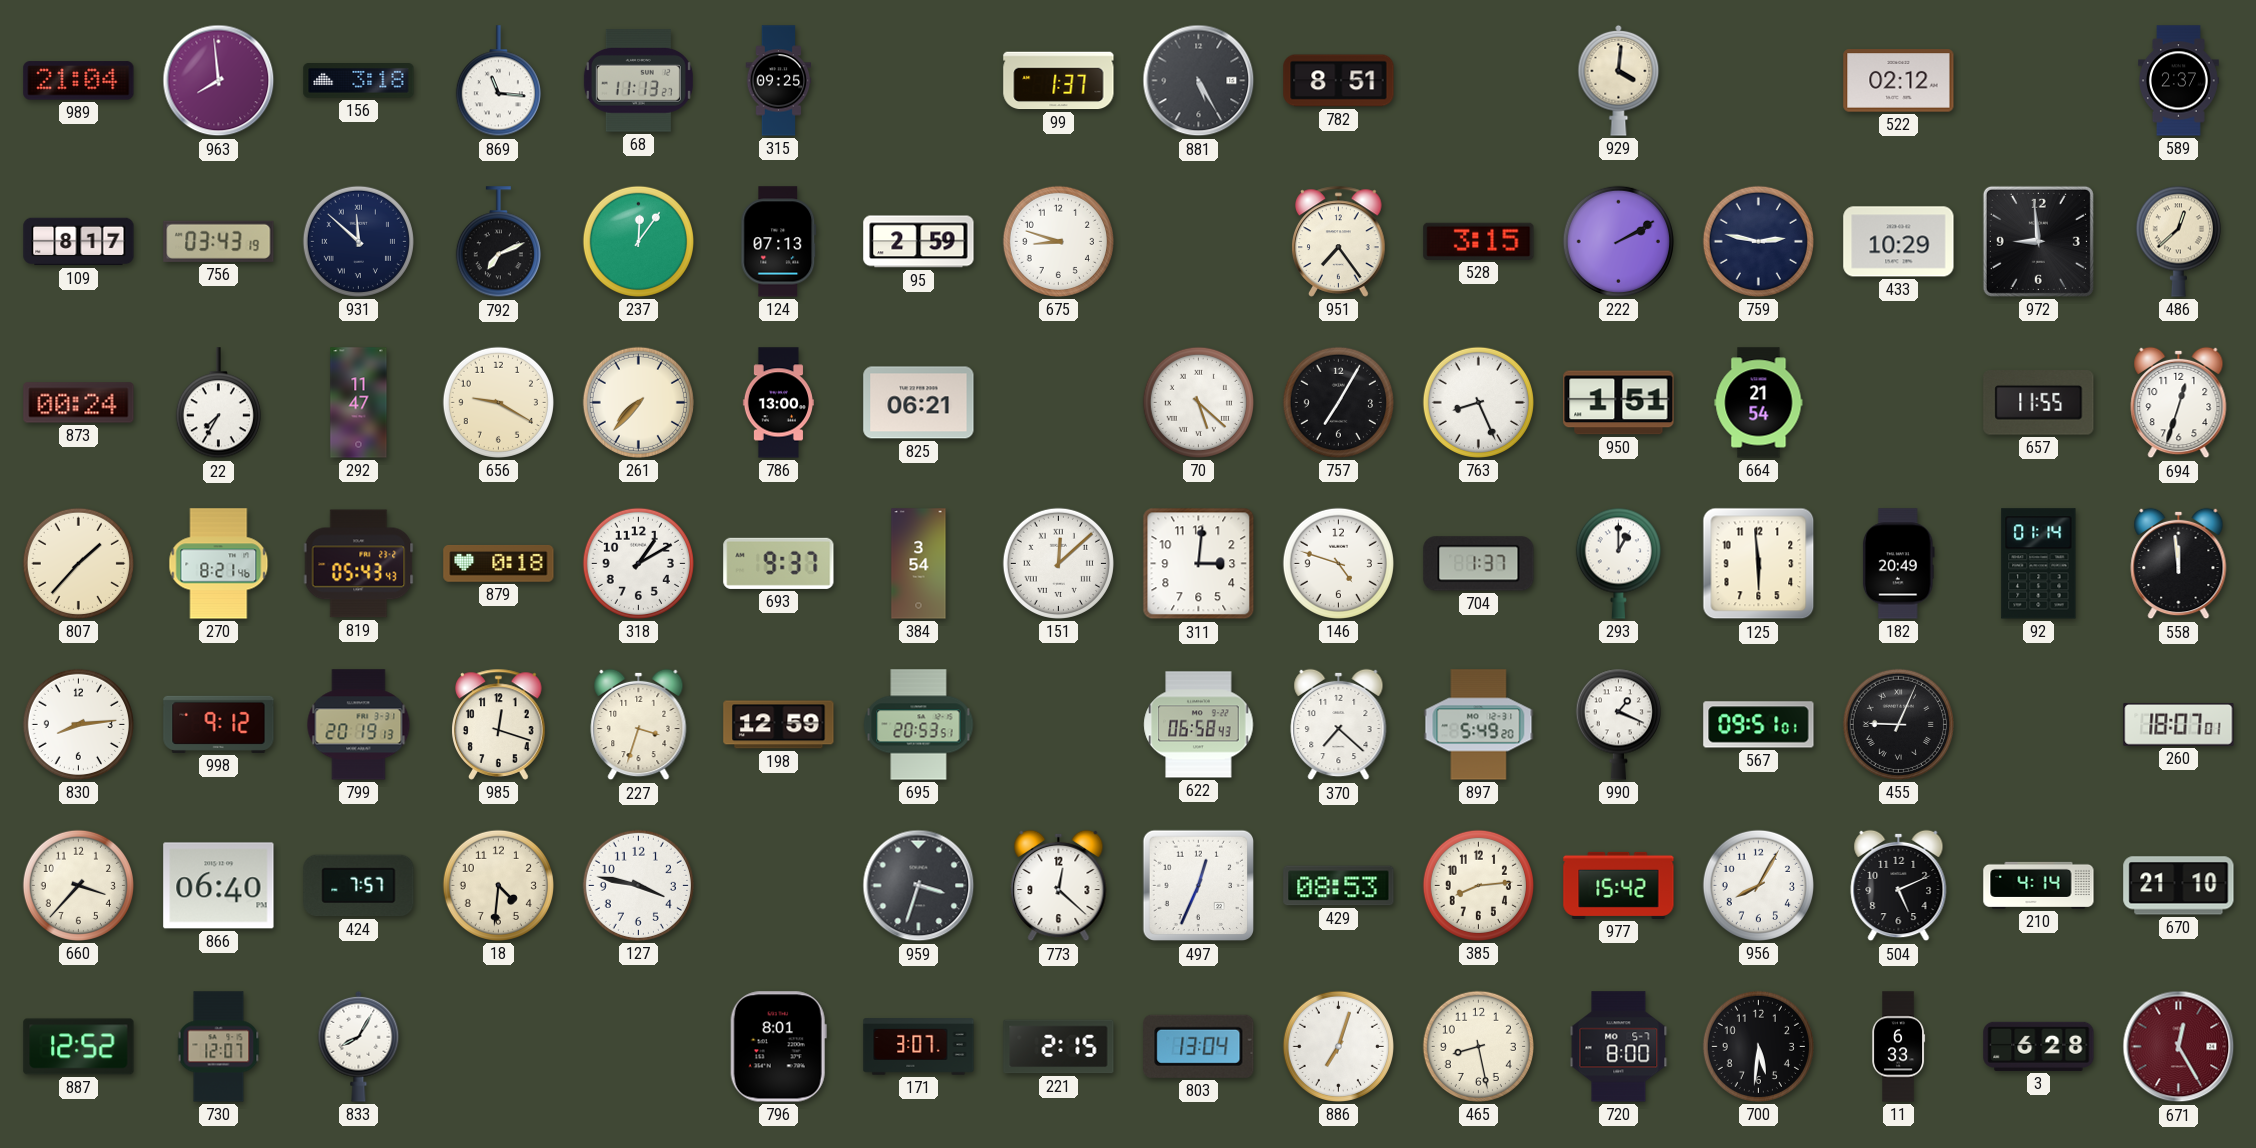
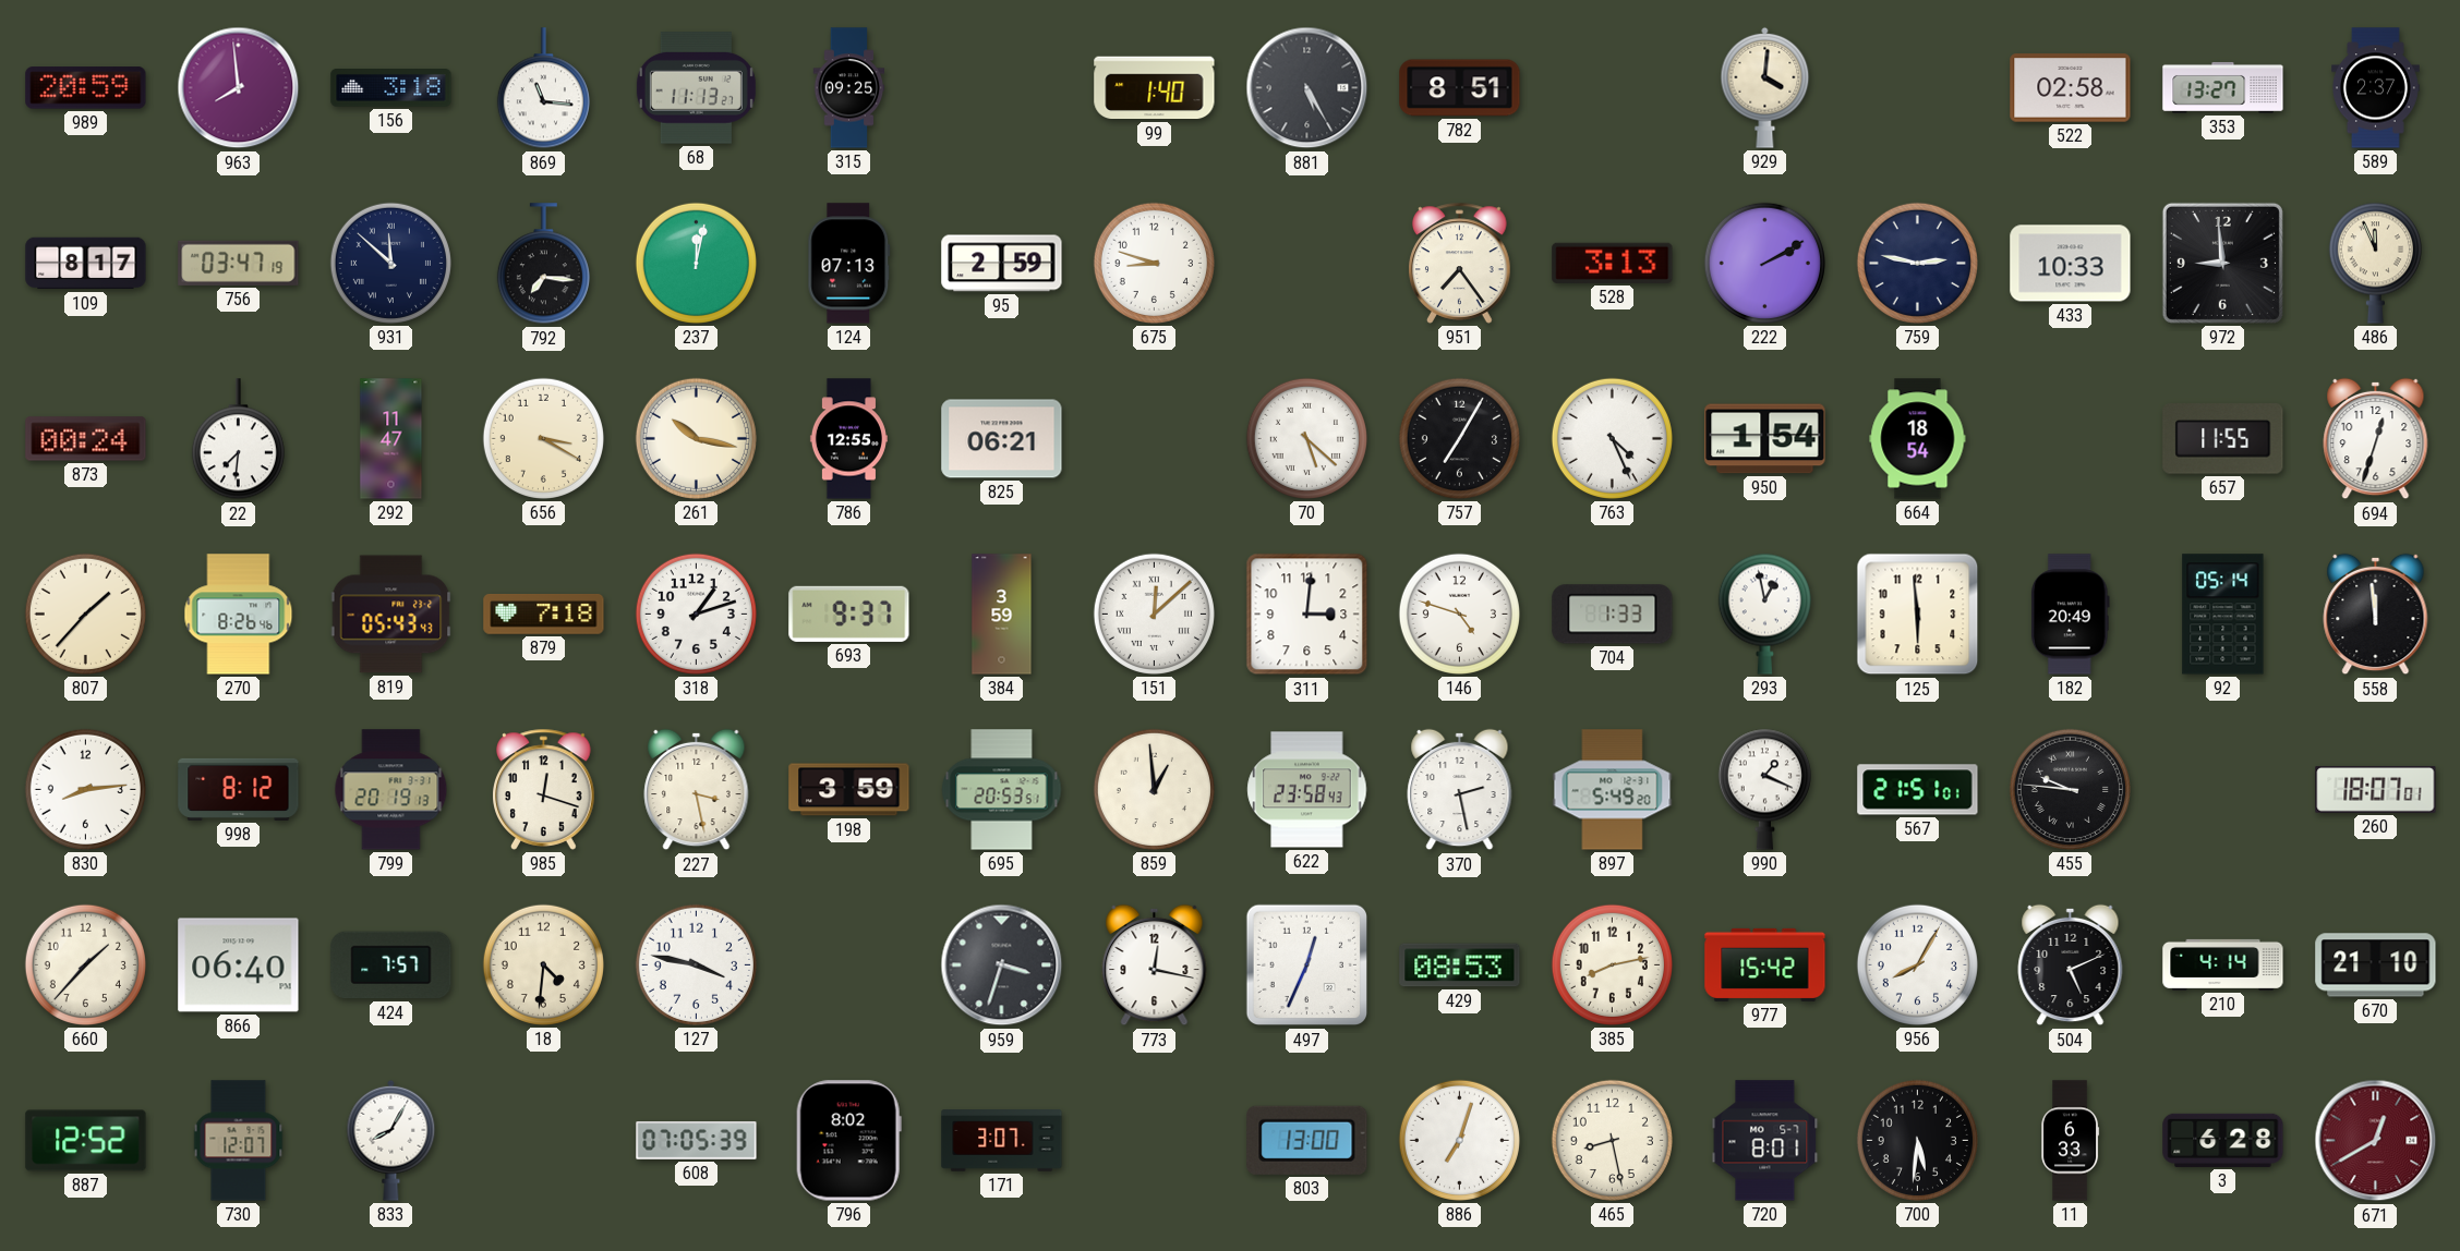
989: 21:04 -> 20:59 (86, 88)
99: 1:37 -> 1:40 (1155, 88)
522: 02:12 -> 02:58 (2071, 88)
353: none -> 13:27 (2223, 87)
756: 03:43 -> 03:47 (239, 263)
792: 7:11 -> 7:16 (543, 264)
237: 12:06 -> 12:02 (696, 263)
528: 3:15 -> 3:13 (1613, 263)
433: 10:29 -> 10:33 (2071, 264)
486: 12:38 -> 11:56 (2375, 263)
22: 7:35 -> 7:31 (238, 439)
656: 9:20 -> 3:20 (543, 438)
261: 7:37 -> 10:17 (696, 438)
786: 13:00 -> 12:55 (848, 439)
763: 8:26 -> 4:26 (1612, 438)
950: 1:51 -> 1:54 (1765, 439)
664: 21:54 -> 18:54 (1918, 439)
270: 8:21 -> 8:26 (239, 615)
879: 0:18 -> 7:18 (544, 615)
318: 1:10 -> 1:12 (696, 614)
384: 3:54 -> 3:59 (1002, 615)
704: 1:37 -> 1:33 (1613, 615)
293: 1:00 -> 12:58 (1764, 614)
92: 01:14 -> 05:14 (2223, 615)
998: 9:12 -> 8:12 (239, 789)
227: 3:33 -> 3:28 (697, 790)
198: 12:59 -> 3:59 (849, 790)
859: none -> 12:59 (1154, 789)
622: 06:58 -> 23:58 (1307, 790)
370: 7:22 -> 2:28 (1460, 790)
567: 09:51 -> 21:51 (1918, 790)
455: 9:04 -> 9:46 (2070, 789)
660: 3:37 -> 1:37 (85, 964)
773: 12:22 -> 12:17 (1155, 965)
385: 8:14 -> 8:13 (1612, 964)
608: none -> 07:05 (697, 1141)
796: 8:01 -> 8:02 (848, 1141)
221: 2:15 -> none (1059, 1047)
803: 13:04 -> 13:00 (1307, 1140)
720: 8:00 -> 8:01 (1765, 1141)
671: 12:25 -> 12:40 (2376, 1141)
